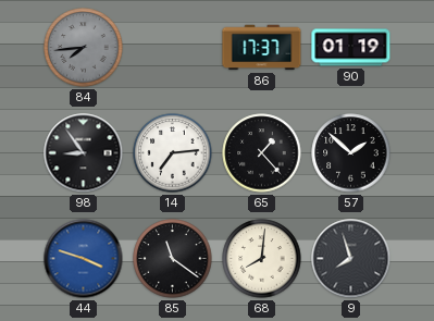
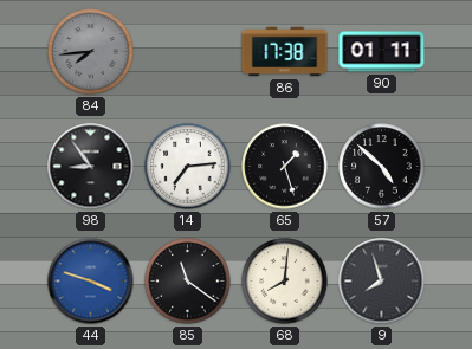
86: 17:37 -> 17:38 (285, 52)
90: 01:19 -> 01:11 (382, 52)
65: 1:23 -> 1:27 (285, 167)
57: 1:52 -> 4:52 (382, 167)
